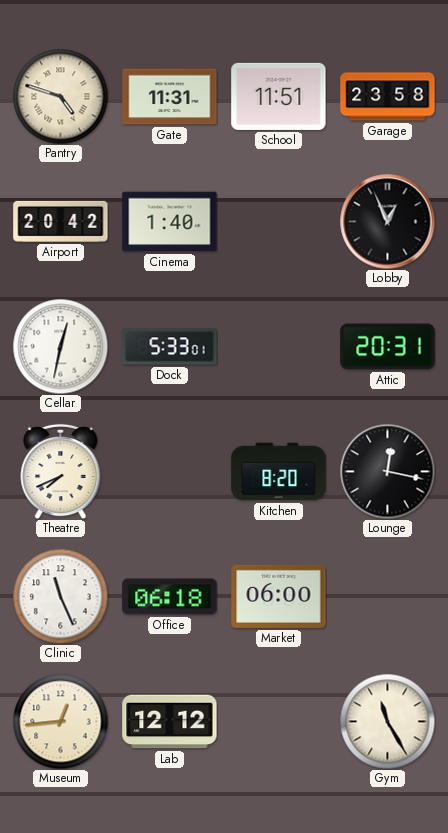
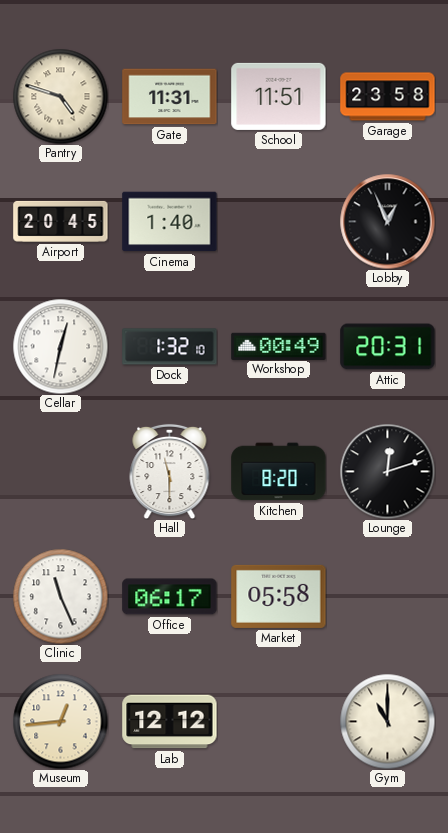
Airport: 20:42 -> 20:45 (61, 221)
Dock: 5:33 -> 1:32 (170, 347)
Workshop: none -> 00:49 (279, 346)
Theatre: 7:41 -> none (61, 471)
Hall: none -> 11:30 (170, 471)
Lounge: 12:17 -> 12:12 (387, 471)
Office: 06:18 -> 06:17 (170, 597)
Market: 06:00 -> 05:58 (279, 596)
Gym: 11:25 -> 11:00 (387, 721)
